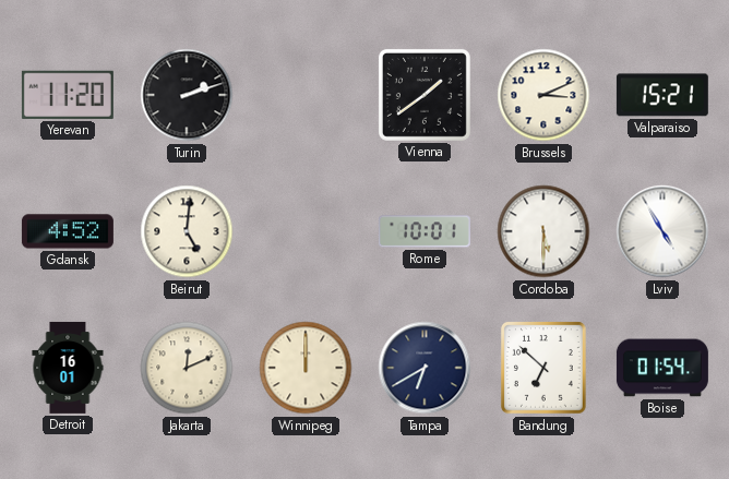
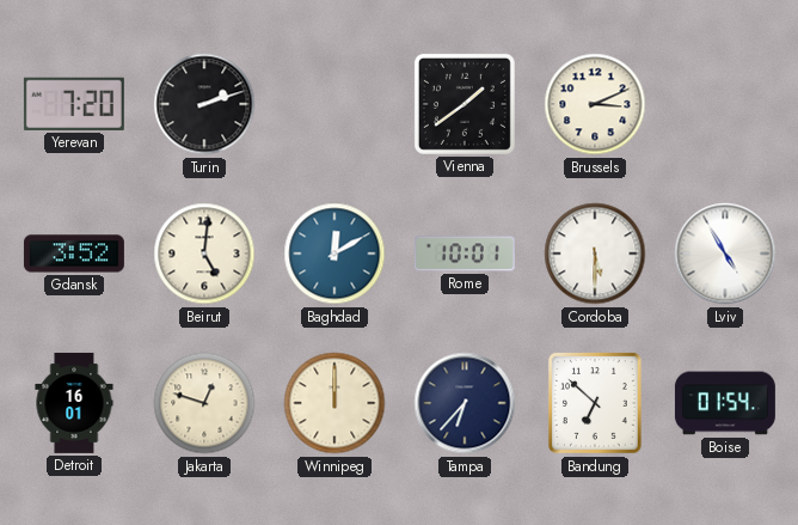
Yerevan: 11:20 -> 7:20 (74, 104)
Valparaiso: 15:21 -> none (662, 95)
Gdansk: 4:52 -> 3:52 (74, 254)
Baghdad: none -> 12:10 (334, 254)
Jakarta: 12:11 -> 12:48 (204, 403)
Tampa: 6:40 -> 6:37 (465, 403)
